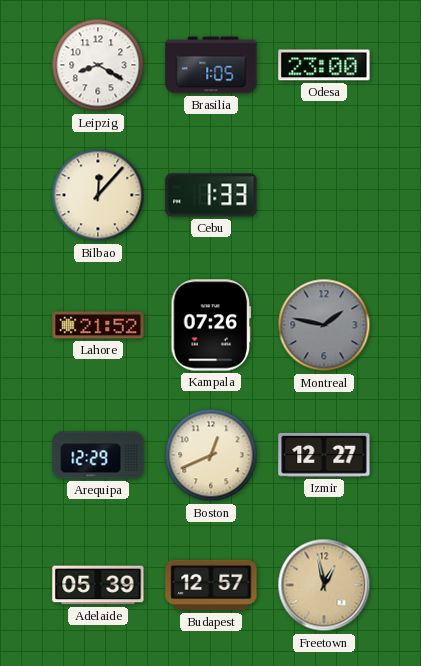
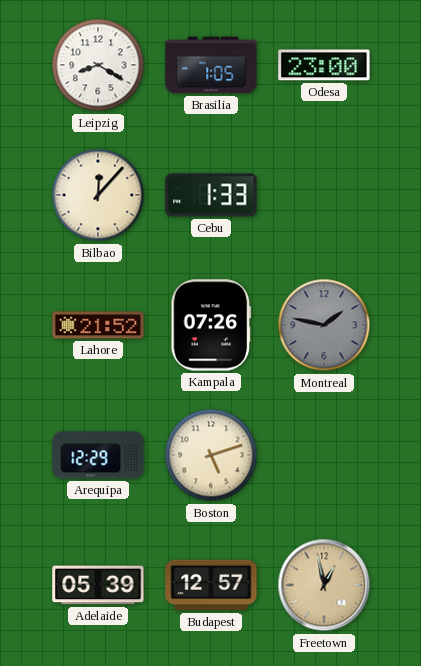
Boston: 12:41 -> 5:12 (211, 455)
Izmir: 12:27 -> none (324, 455)
